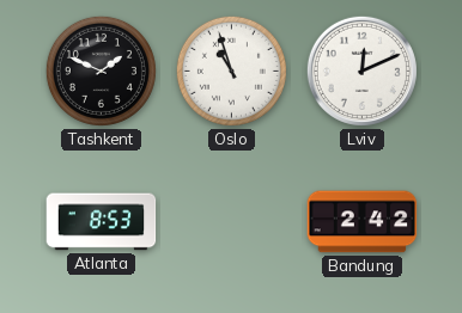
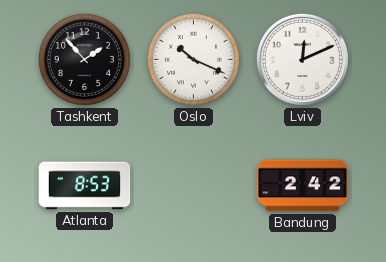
Tashkent: 1:49 -> 1:53 (84, 59)
Oslo: 10:57 -> 10:19 (193, 59)
